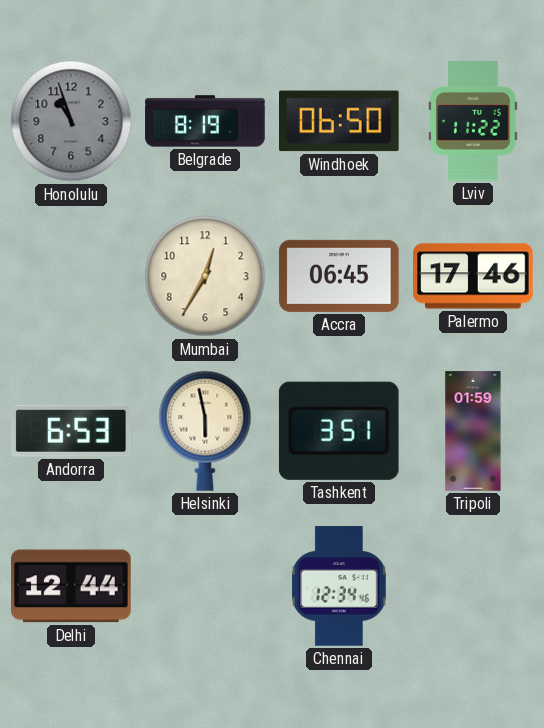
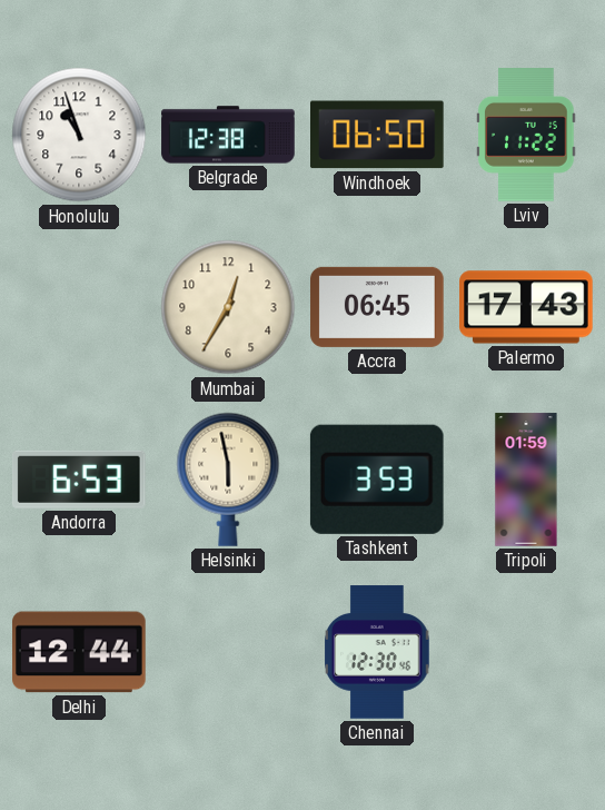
Honolulu dial: grey -> white (79, 135)
Belgrade: 8:19 -> 12:38 (228, 135)
Palermo: 17:46 -> 17:43 (526, 307)
Tashkent: 3:51 -> 3:53 (377, 480)
Chennai: 12:34 -> 12:30 (377, 652)
